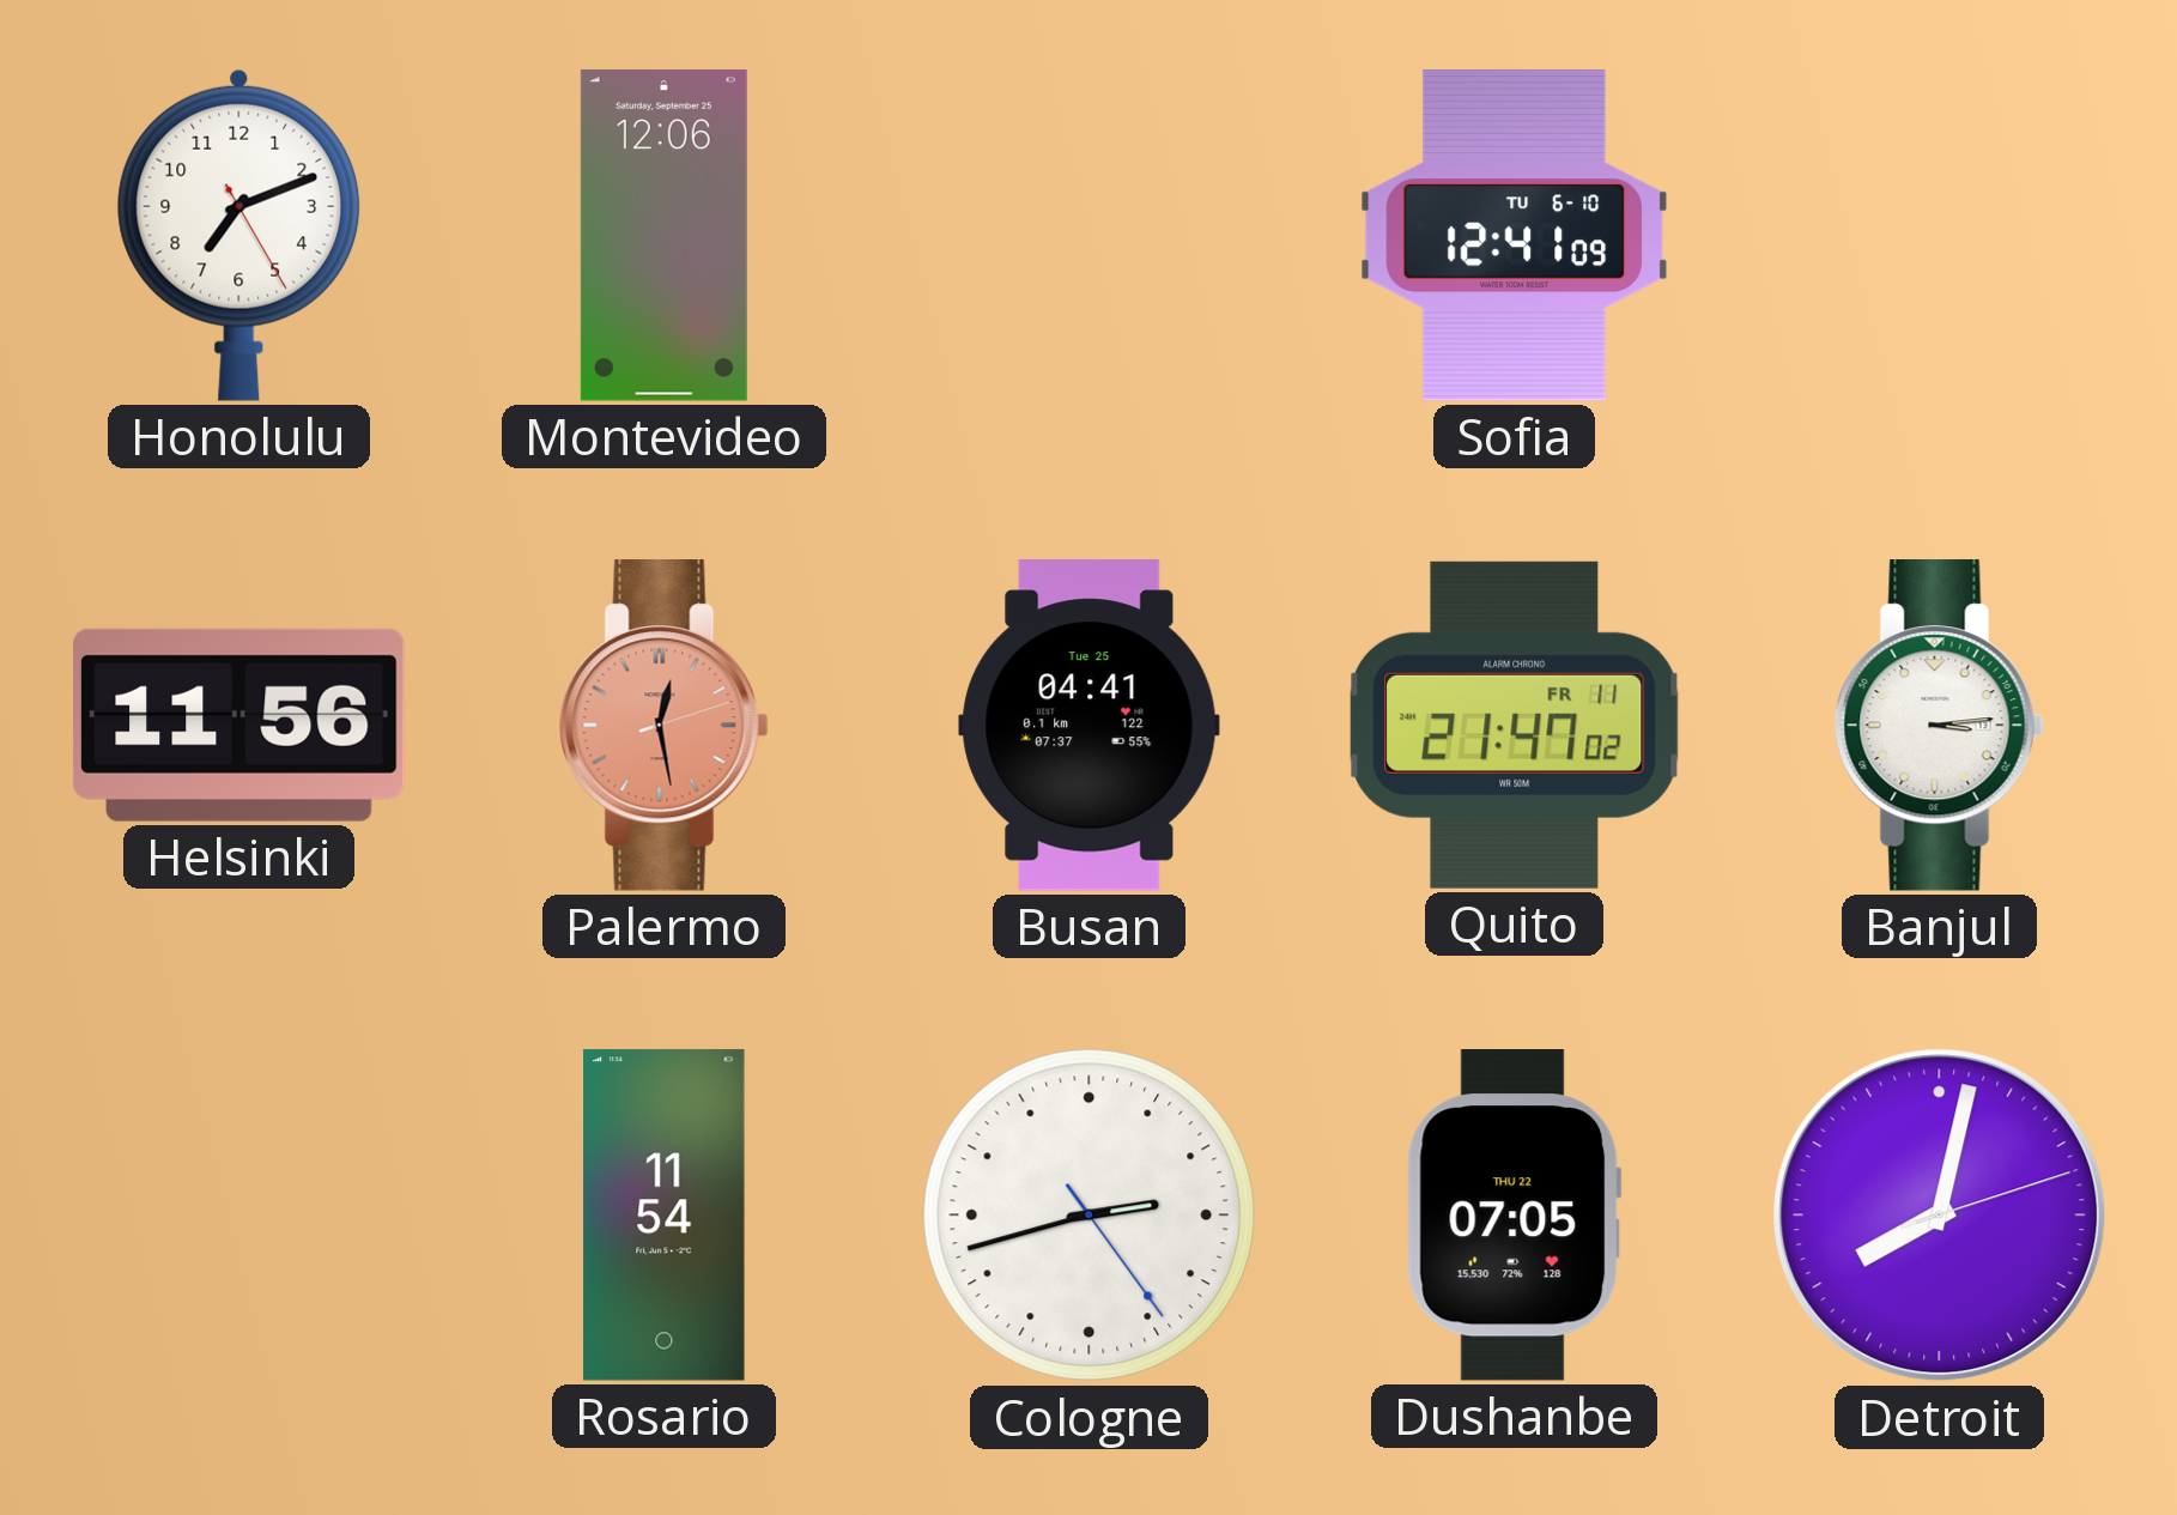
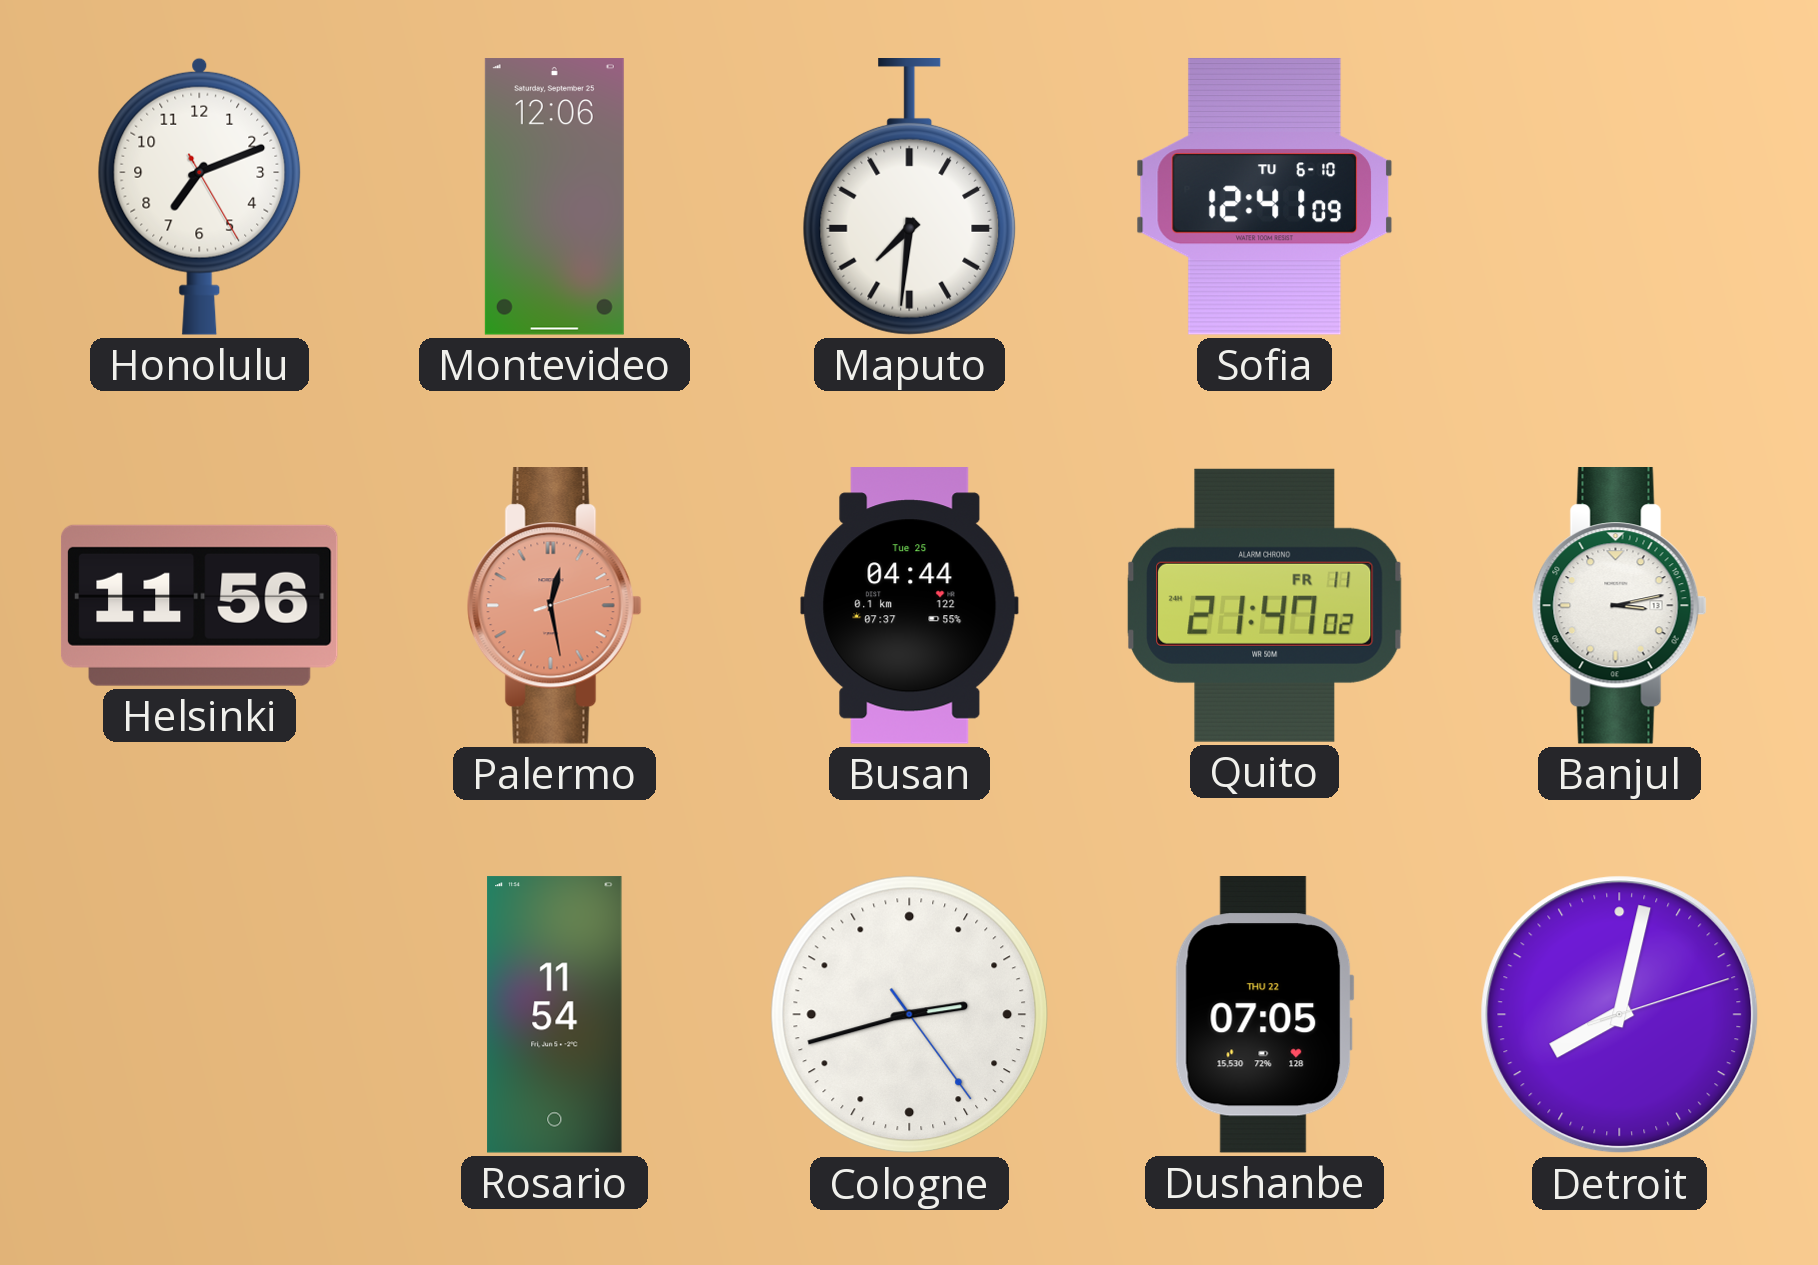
Maputo: none -> 7:31 (910, 197)
Busan: 04:41 -> 04:44 (910, 606)
Banjul: 3:14 -> 3:13 (1619, 606)
